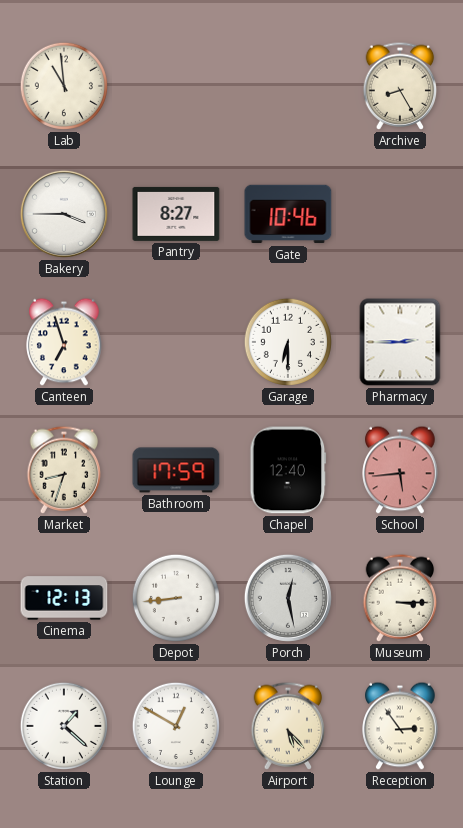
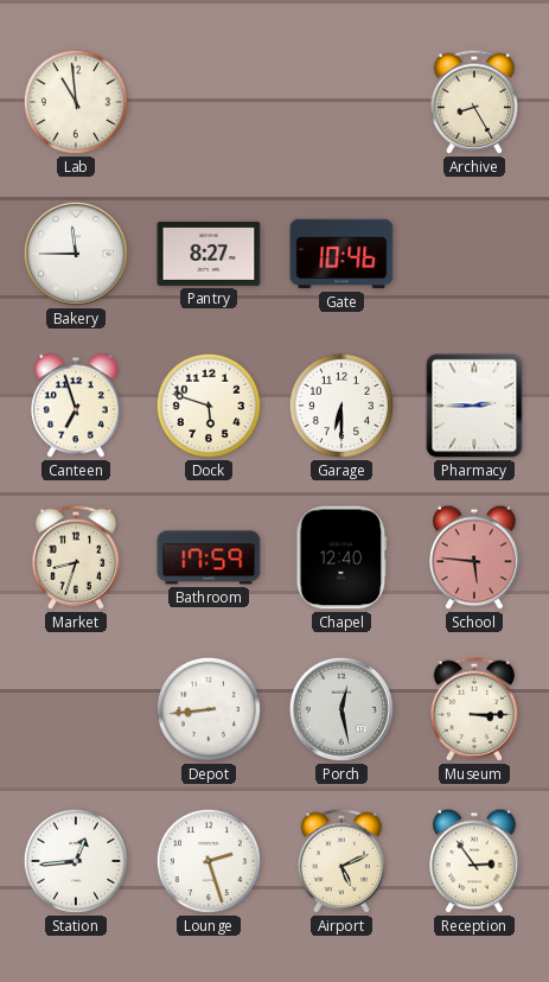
Bakery: 3:45 -> 11:45 (76, 254)
Dock: none -> 5:48 (209, 406)
School: 5:44 -> 5:46 (474, 557)
Cinema: 12:13 -> none (64, 598)
Station: 1:22 -> 12:44 (76, 861)
Lounge: 12:50 -> 2:27 (209, 861)
Airport: 5:23 -> 5:11 (341, 861)
